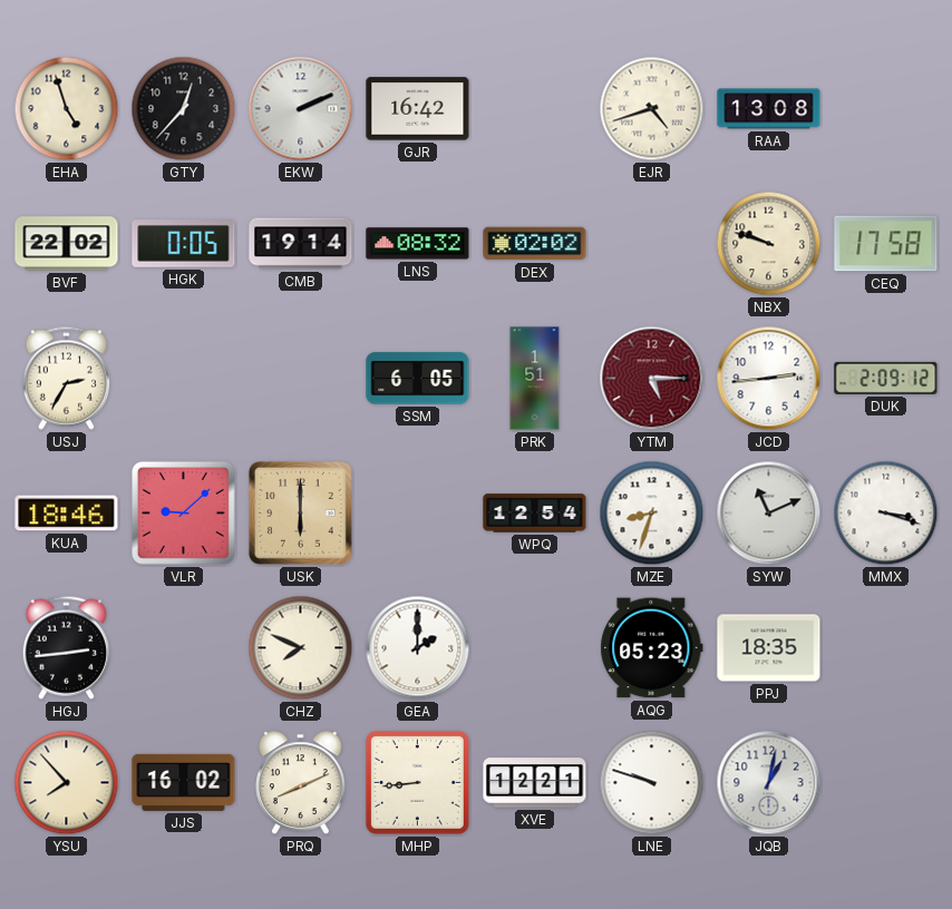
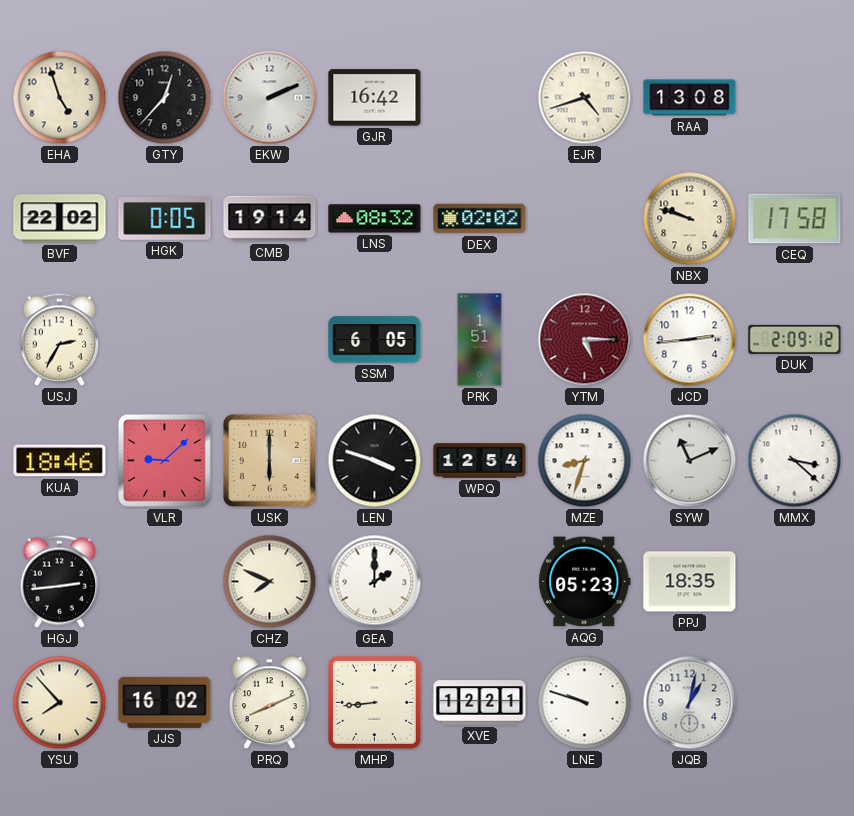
LEN: none -> 3:48 (375, 461)
MMX: 3:18 -> 3:22 (795, 461)
